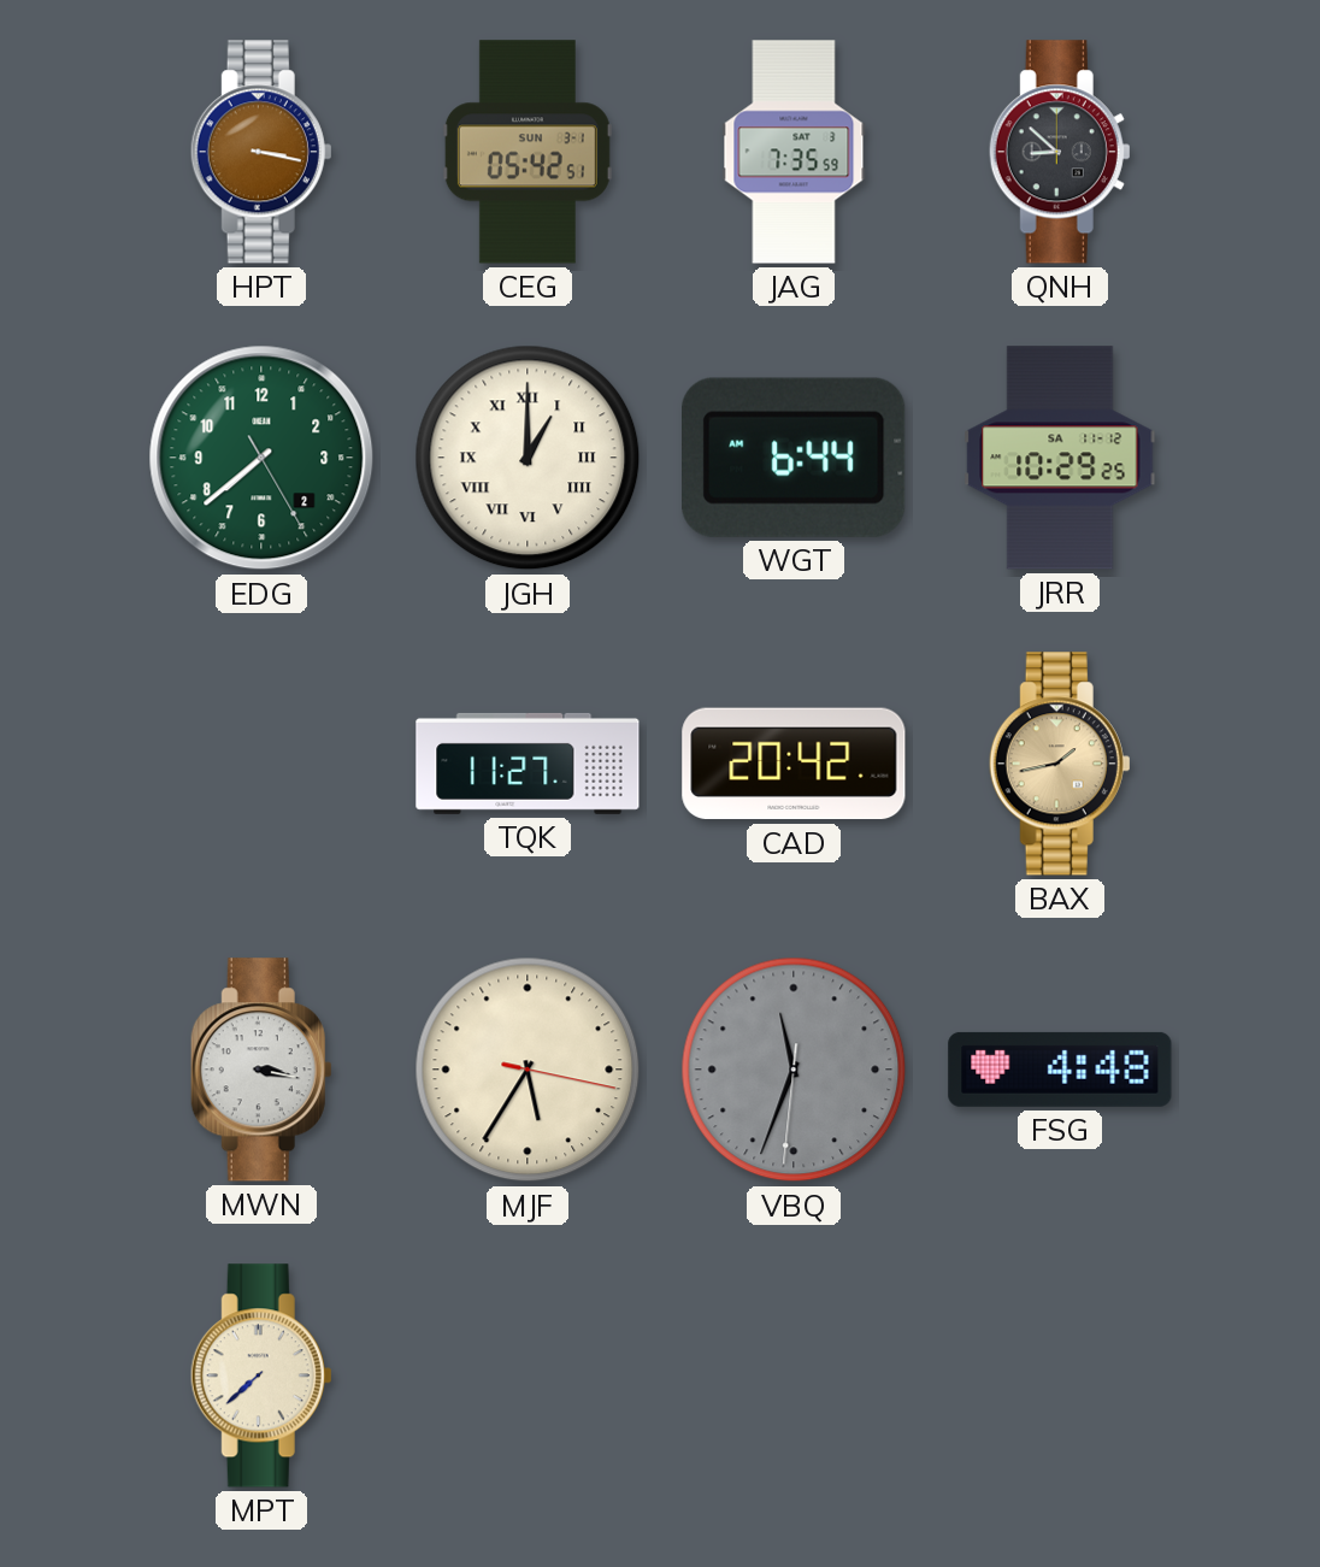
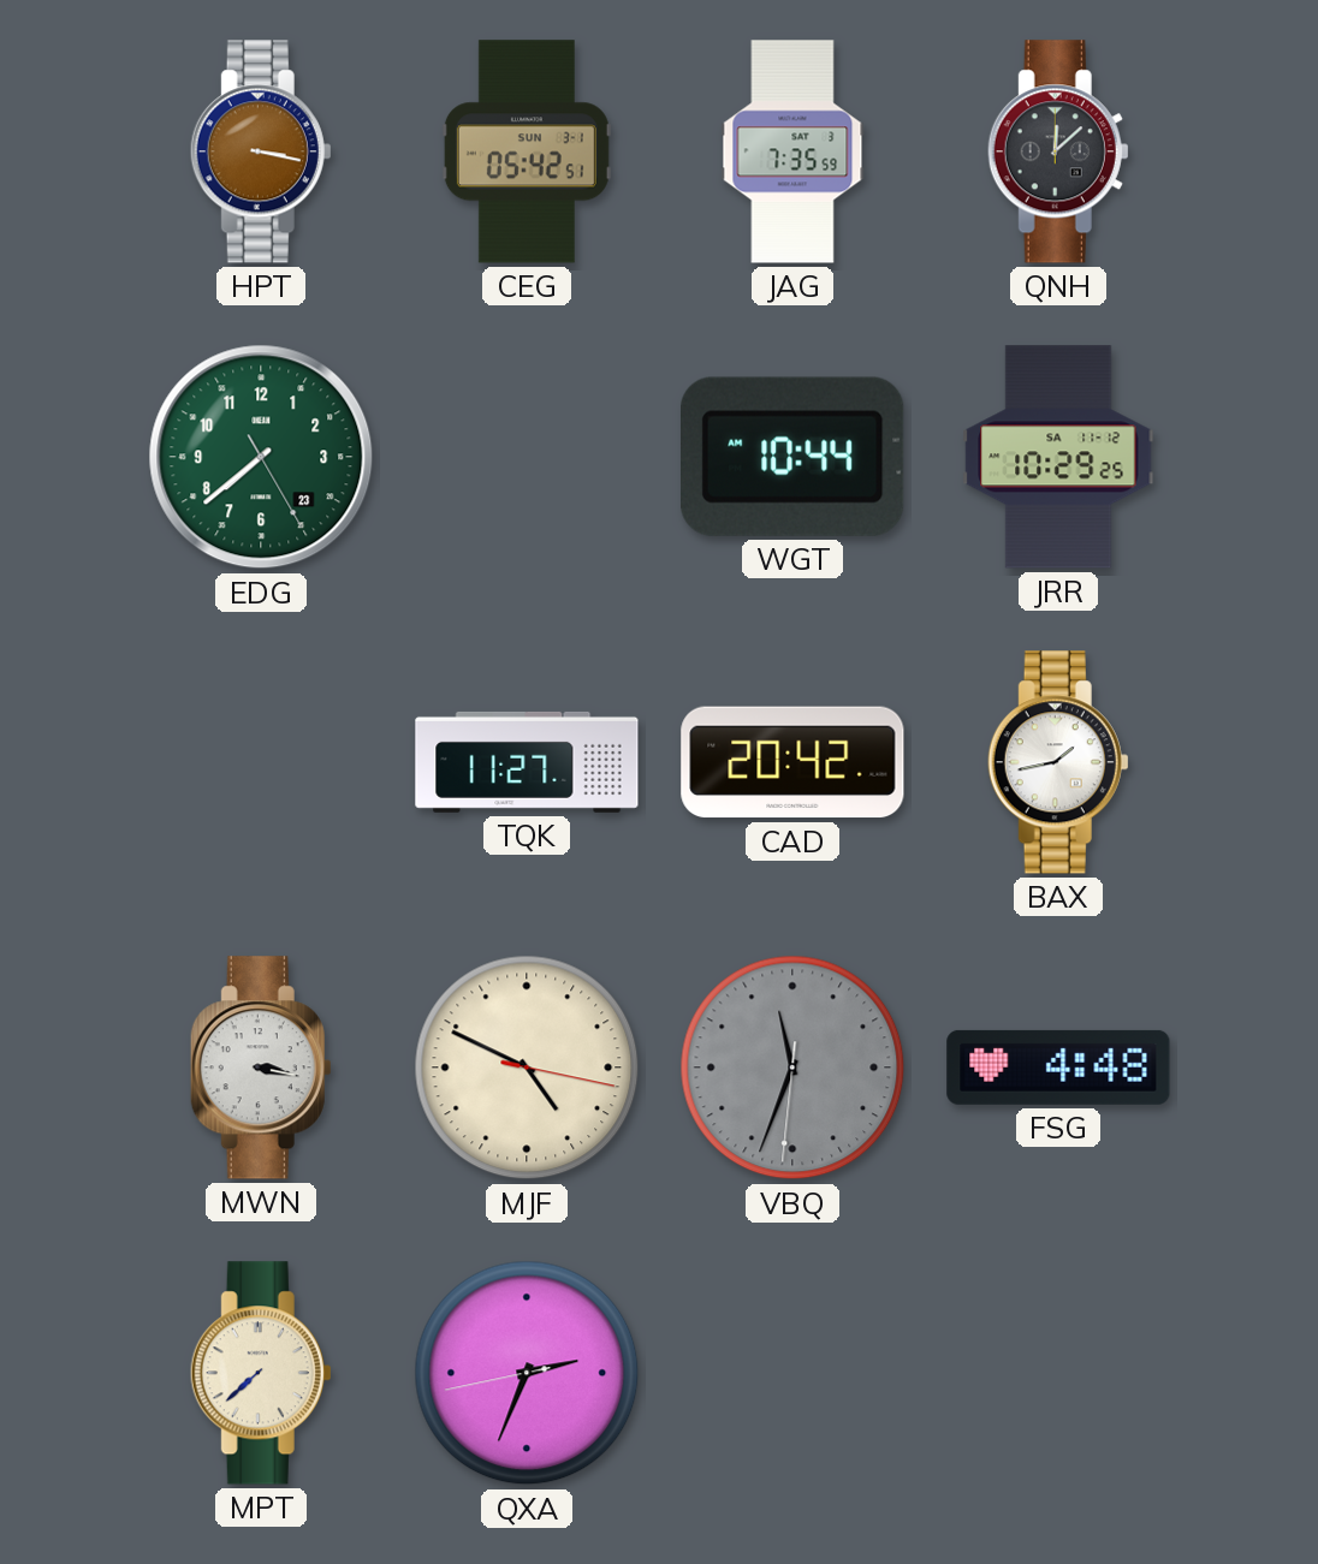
QNH: 8:52 -> 12:08 (1058, 151)
EDG date: 2 -> 23 (261, 457)
JGH: 1:00 -> none (528, 458)
WGT: 6:44 -> 10:44 (794, 457)
BAX dial: champagne -> white (1058, 762)
MJF: 5:35 -> 4:49 (527, 1068)
QXA: none -> 2:33 (527, 1373)
